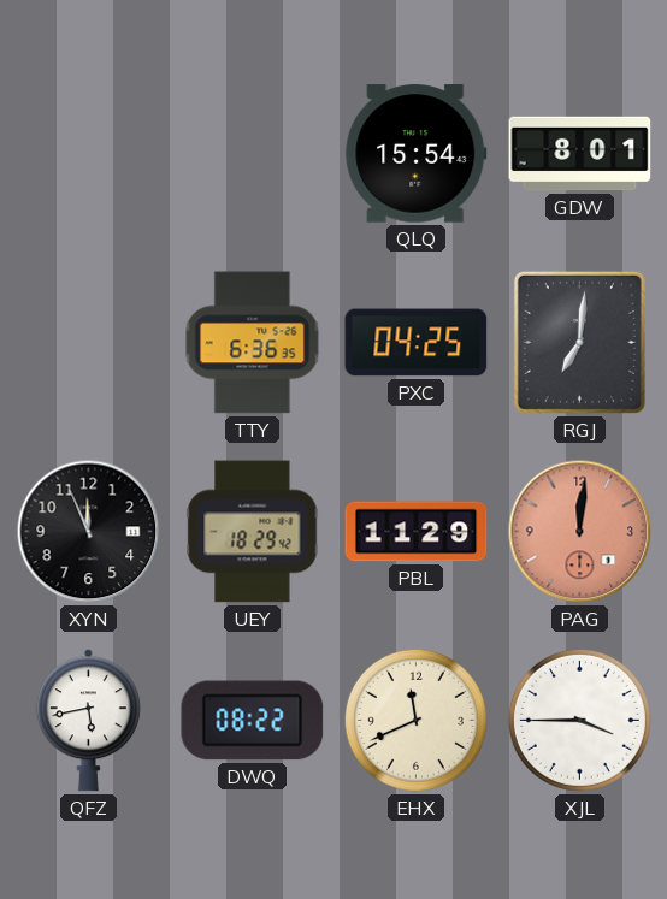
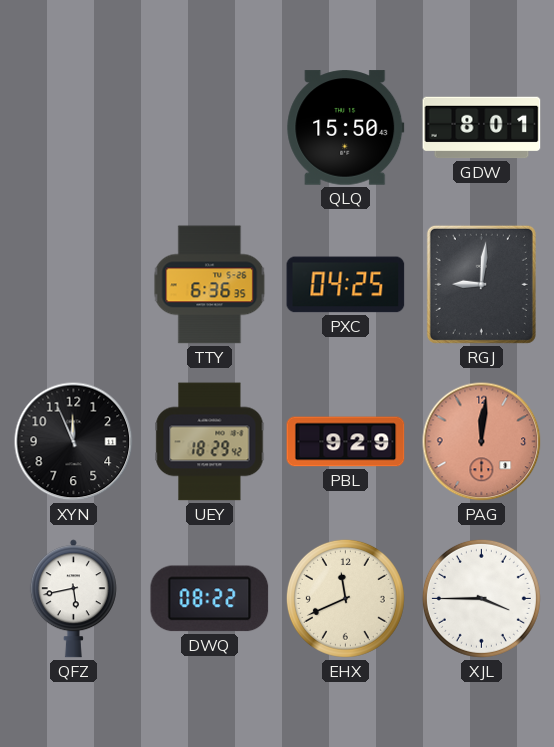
QLQ: 15:54 -> 15:50 (346, 128)
RGJ: 7:01 -> 9:01 (481, 284)
PBL: 11:29 -> 9:29 (346, 442)
